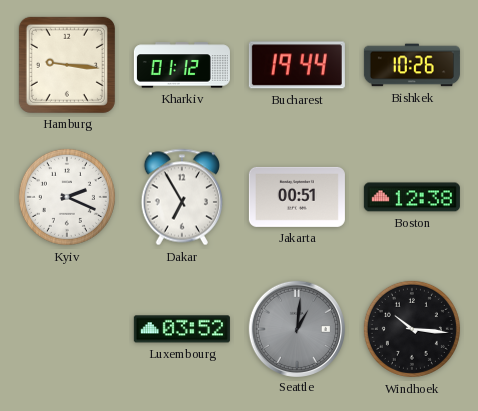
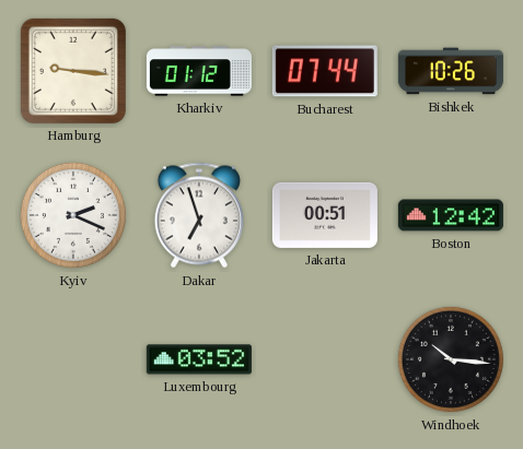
Bucharest: 19:44 -> 07:44 (325, 71)
Dakar: 6:55 -> 6:57 (198, 215)
Boston: 12:38 -> 12:42 (451, 215)
Seattle: 1:01 -> none (296, 328)
